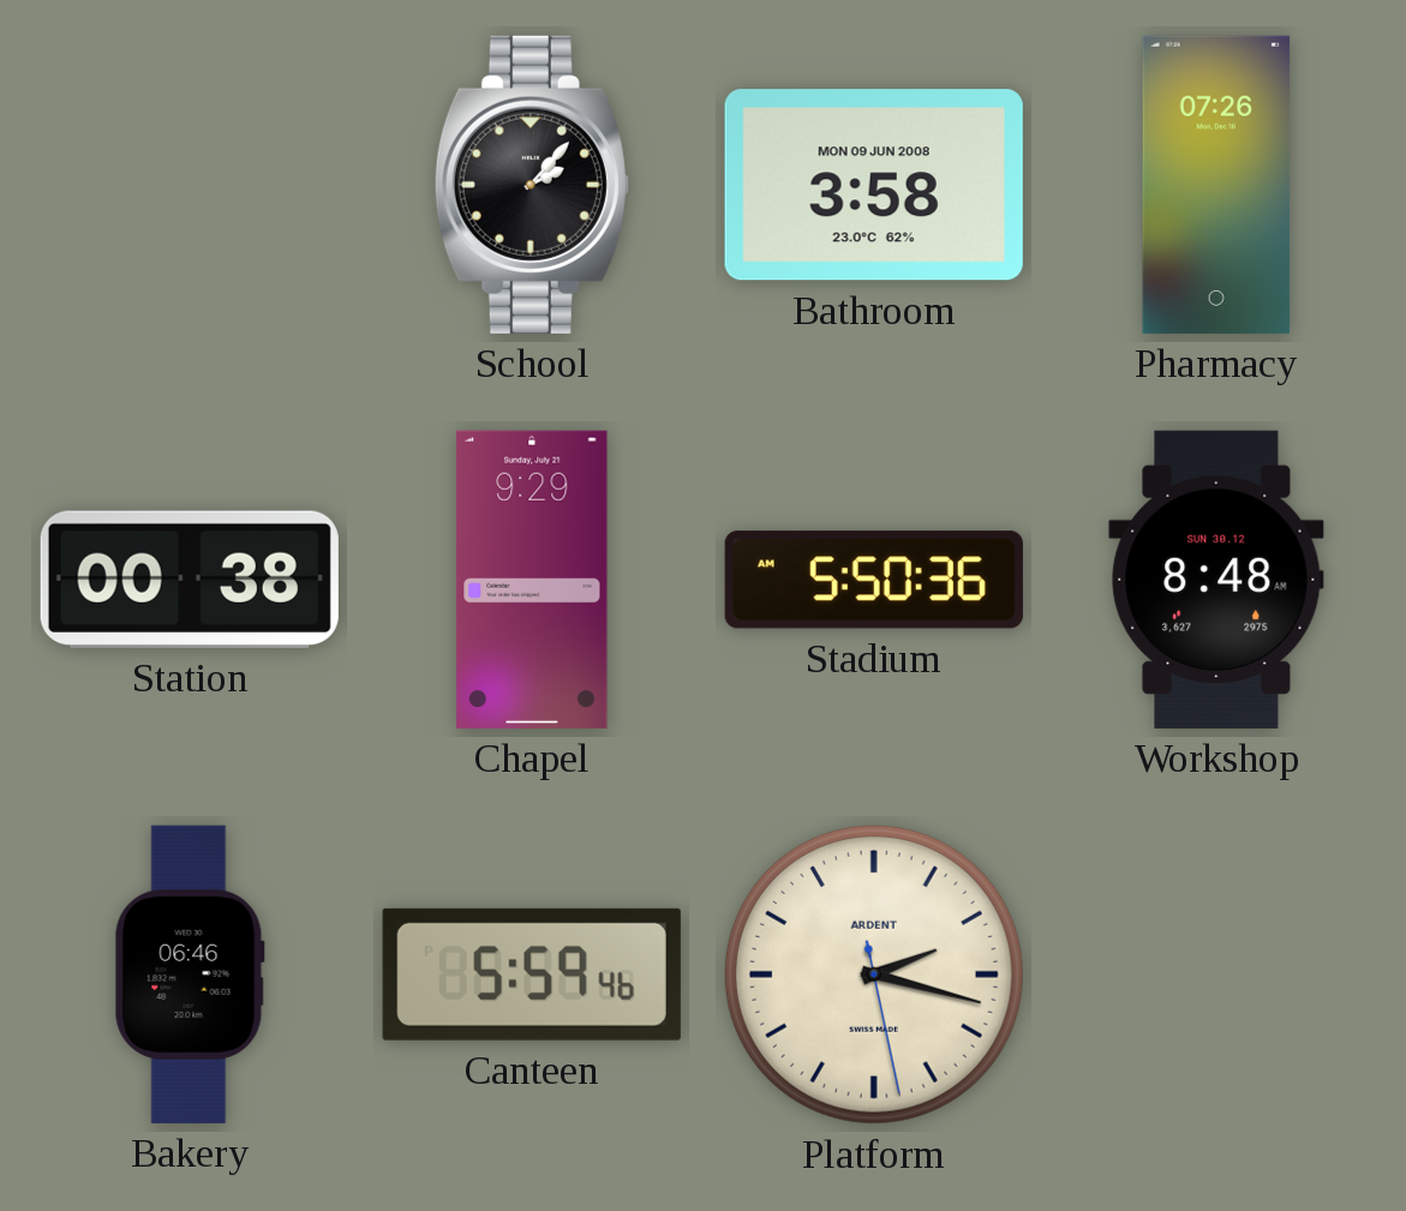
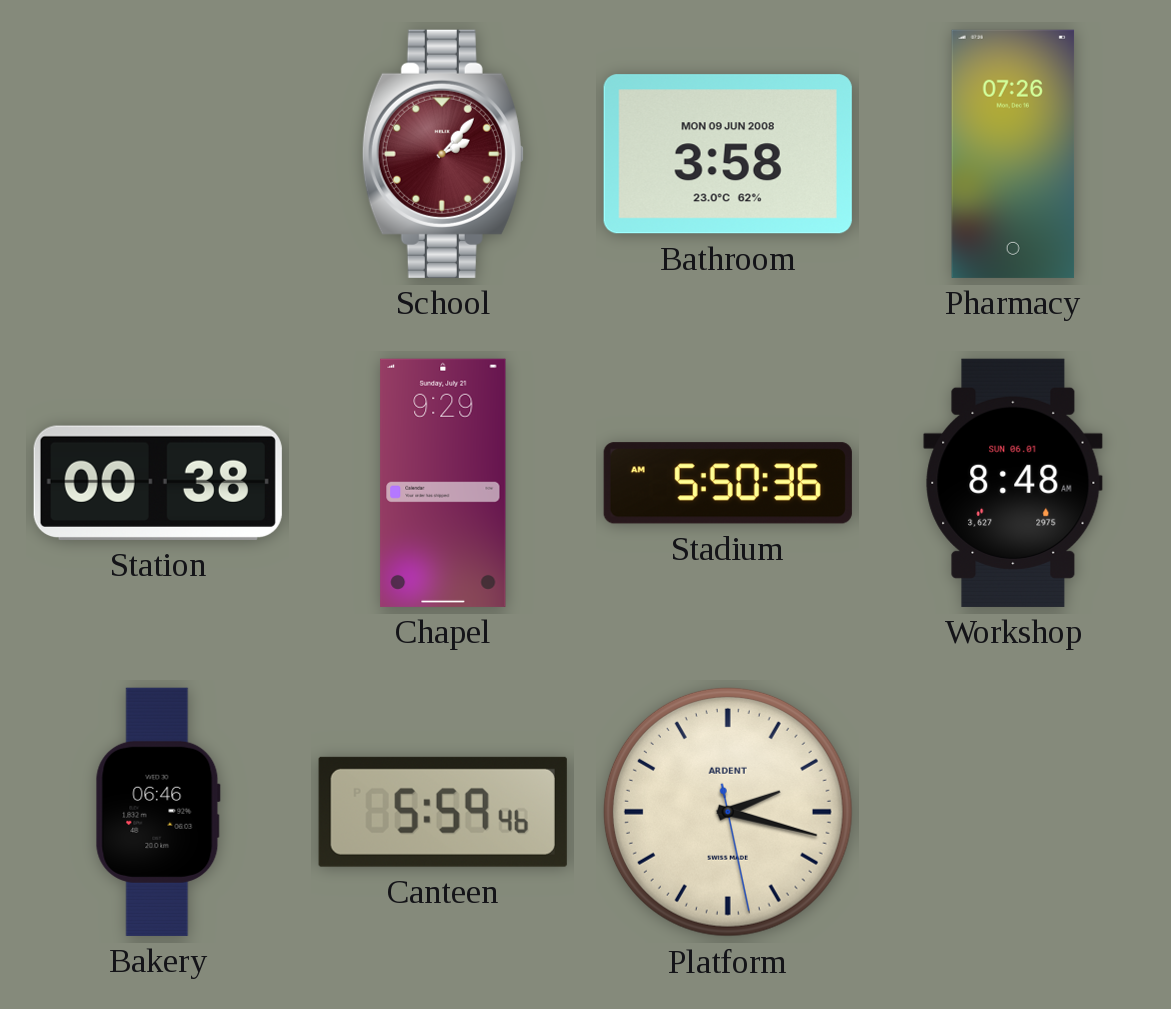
School dial: black -> burgundy (443, 154)
Workshop date: SUN 30.12 -> SUN 06.01 (1013, 483)
